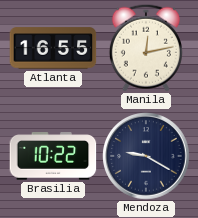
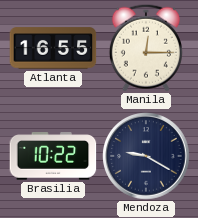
Manila: 12:13 -> 12:15 (146, 48)
